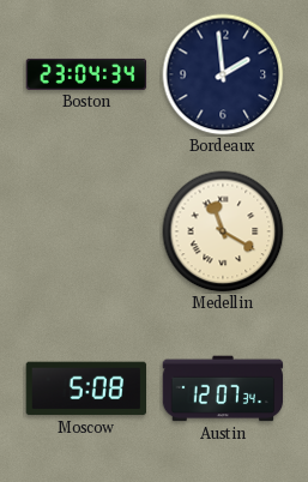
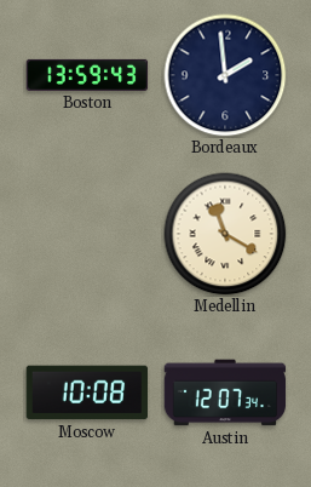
Boston: 23:04 -> 13:59 (87, 75)
Moscow: 5:08 -> 10:08 (86, 393)
